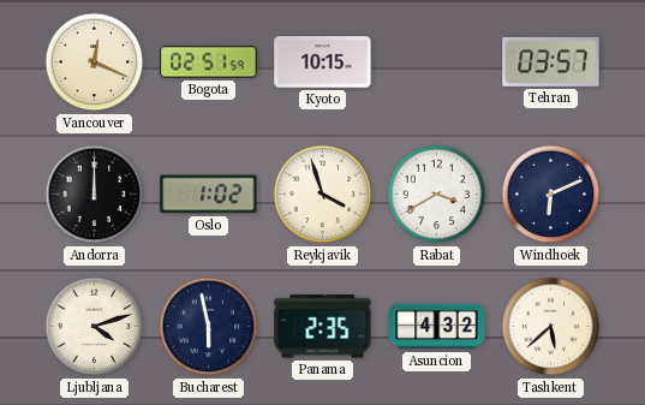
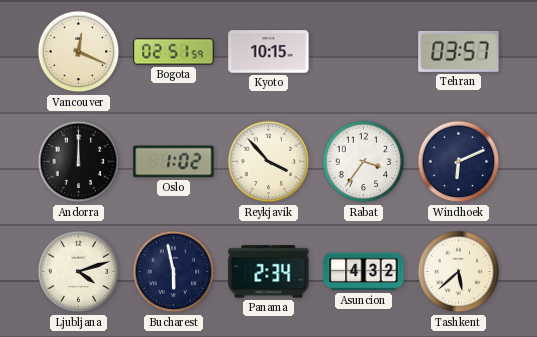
Reykjavik: 3:57 -> 3:53 (269, 162)
Rabat: 3:40 -> 3:36 (364, 162)
Panama: 2:35 -> 2:34 (269, 272)
